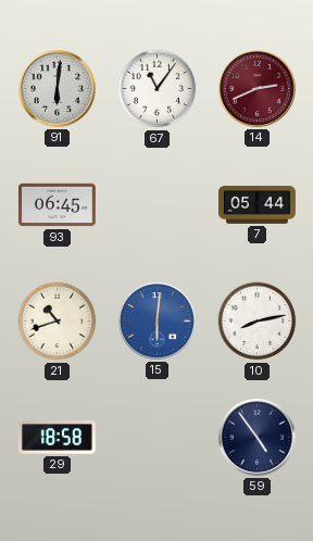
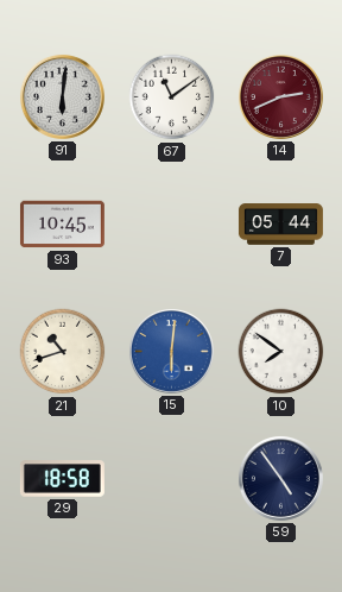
67: 11:06 -> 11:09 (172, 97)
93: 06:45 -> 10:45 (62, 225)
10: 8:13 -> 7:51 (281, 352)
